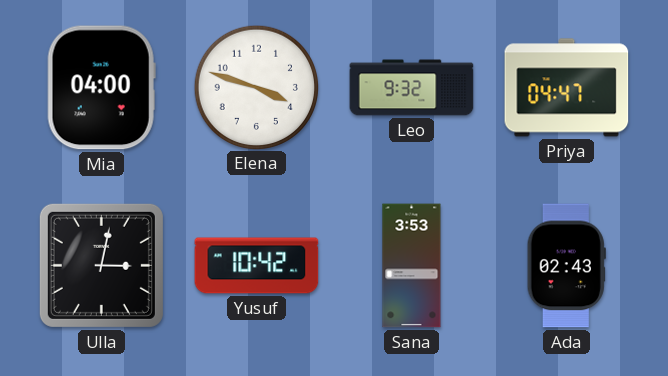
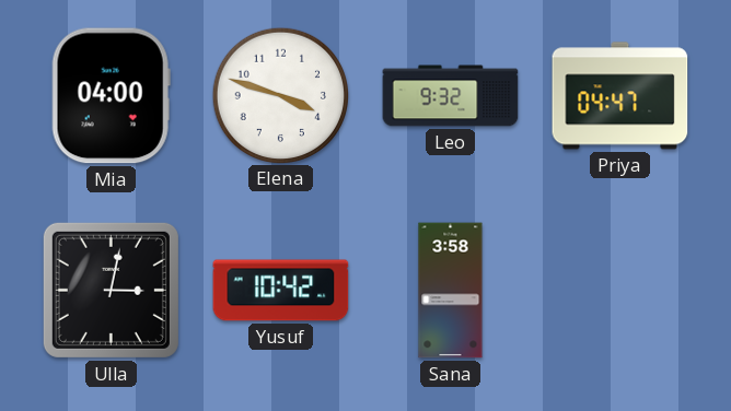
Sana: 3:53 -> 3:58 (451, 291)
Ada: 02:43 -> none (566, 266)
